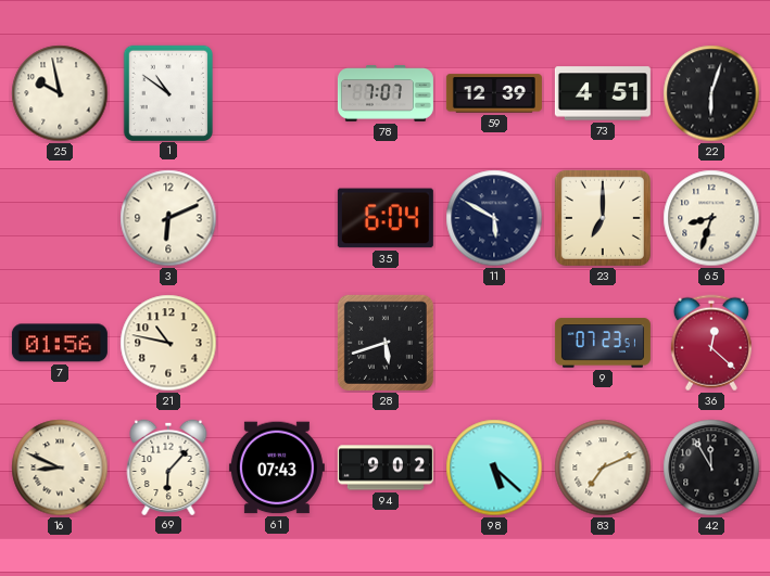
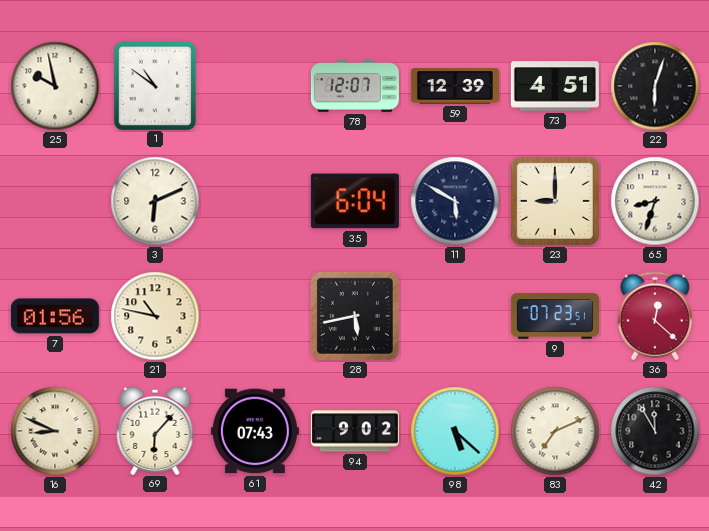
78: 7:07 -> 12:07 (355, 86)
23: 7:00 -> 9:00 (555, 201)
28: 5:42 -> 5:43 (355, 316)
